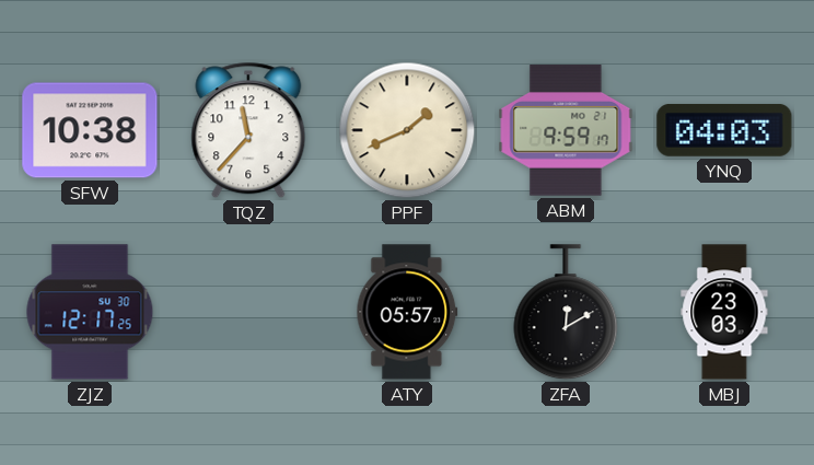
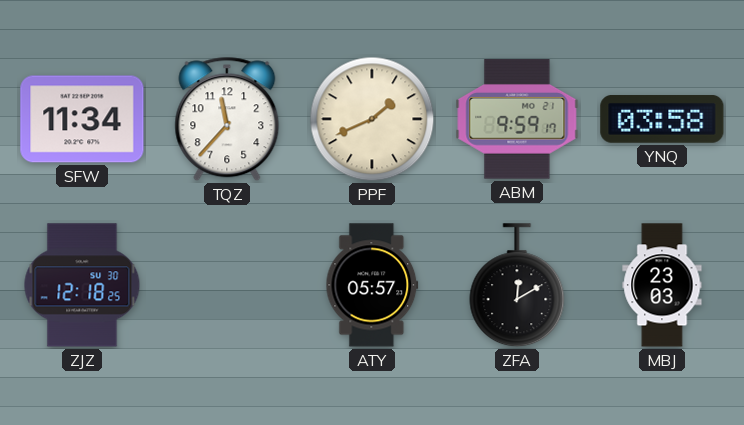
SFW: 10:38 -> 11:34 (82, 119)
YNQ: 04:03 -> 03:58 (662, 120)
ZJZ: 12:17 -> 12:18 (82, 285)
